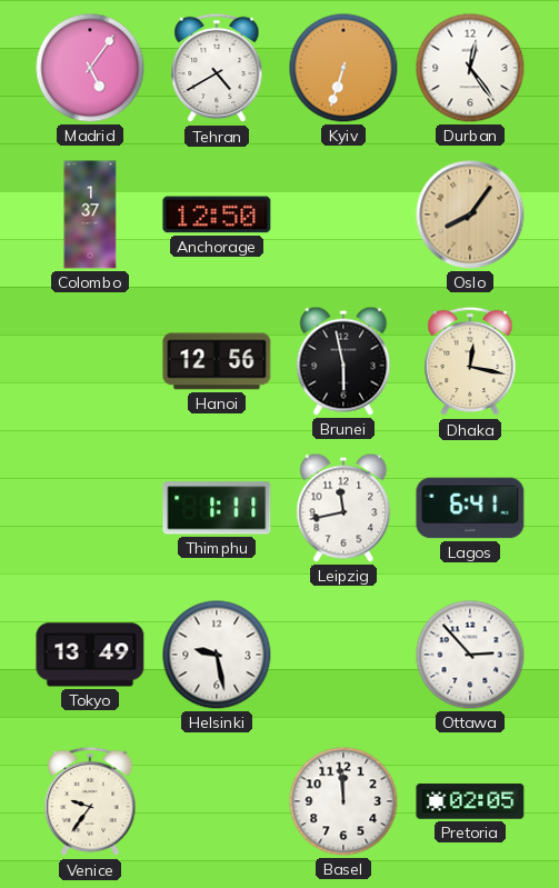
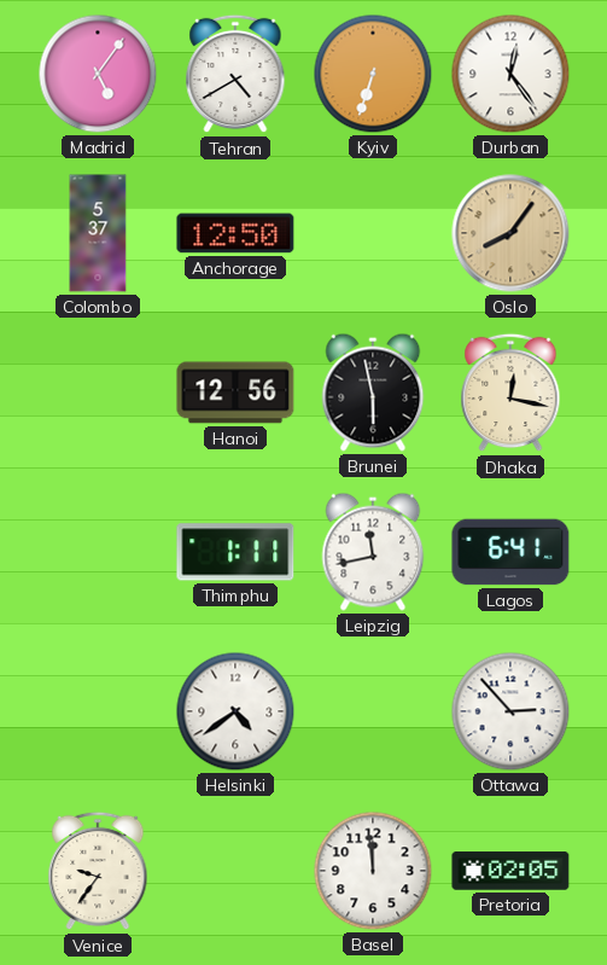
Colombo: 1:37 -> 5:37 (98, 233)
Tokyo: 13:49 -> none (90, 655)
Helsinki: 9:28 -> 4:39 (235, 711)
